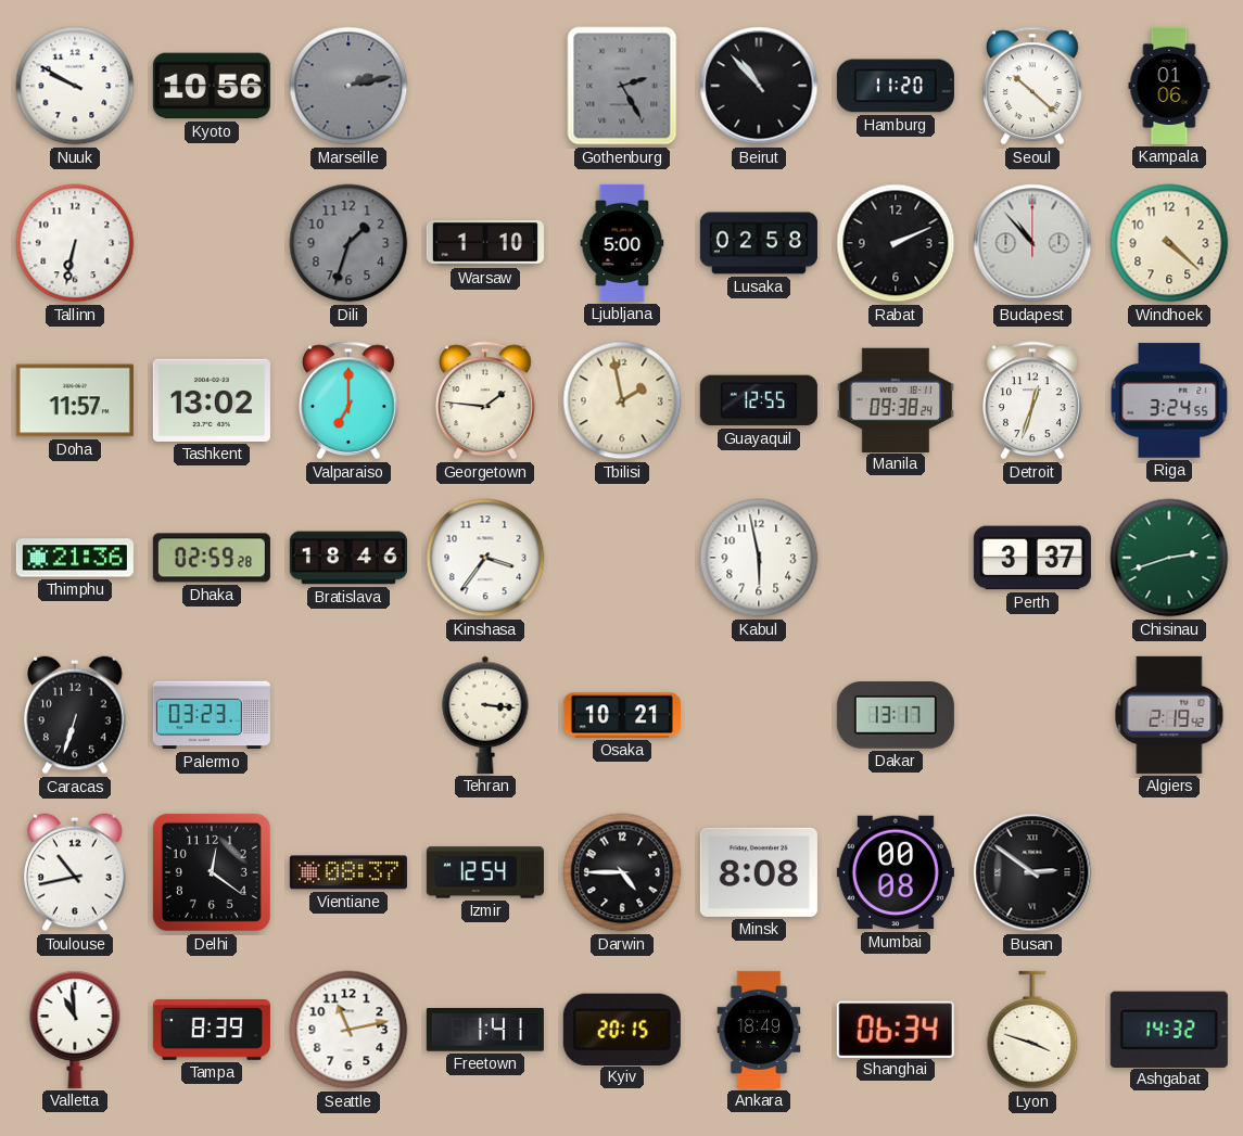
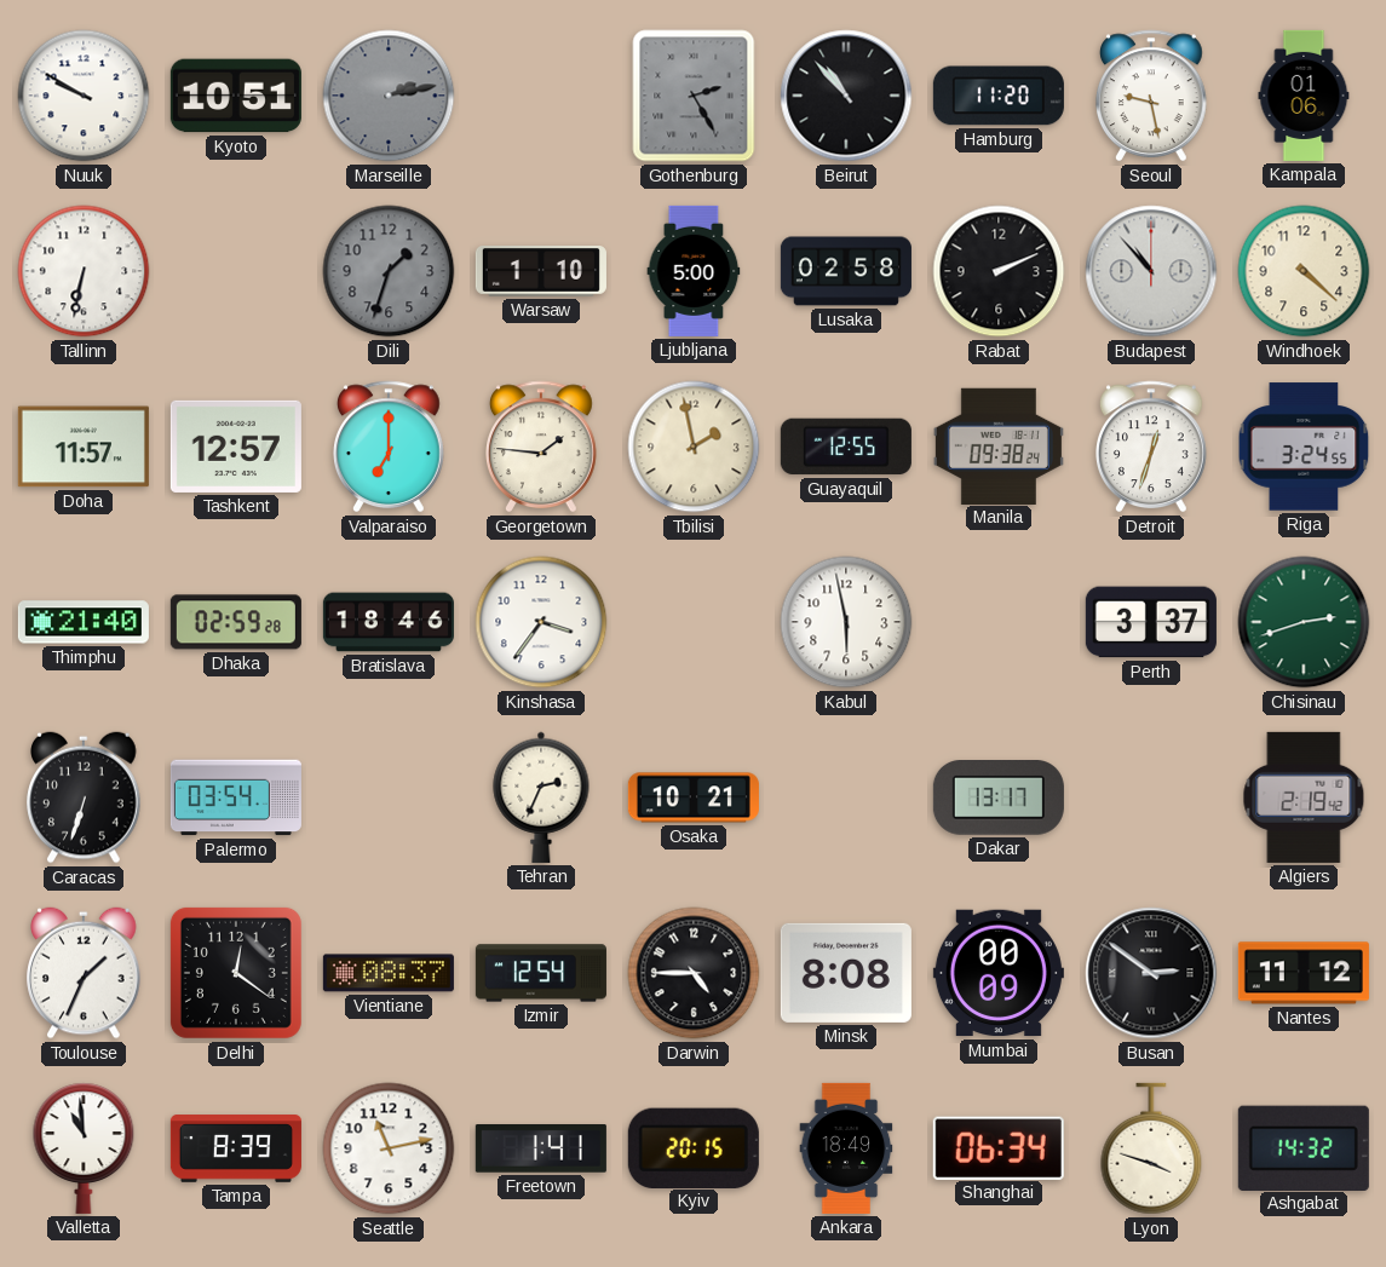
Kyoto: 10:56 -> 10:51 (236, 96)
Seoul: 10:22 -> 9:28 (1152, 96)
Tashkent: 13:02 -> 12:57 (236, 447)
Thimphu: 21:36 -> 21:40 (84, 622)
Palermo: 03:23 -> 03:54 (236, 797)
Tehran: 3:16 -> 2:34 (541, 797)
Toulouse: 10:43 -> 1:34 (84, 973)
Mumbai: 00:08 -> 00:09 (999, 973)
Nantes: none -> 11:12 (1304, 973)
